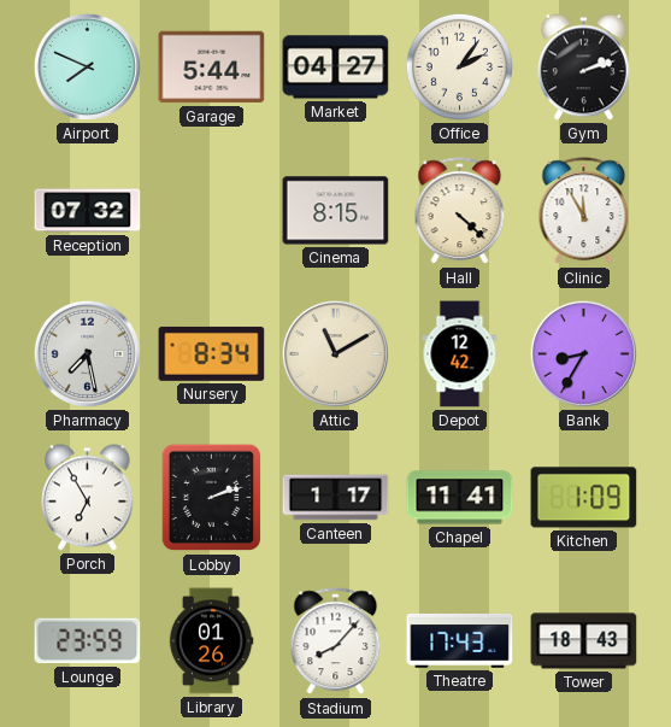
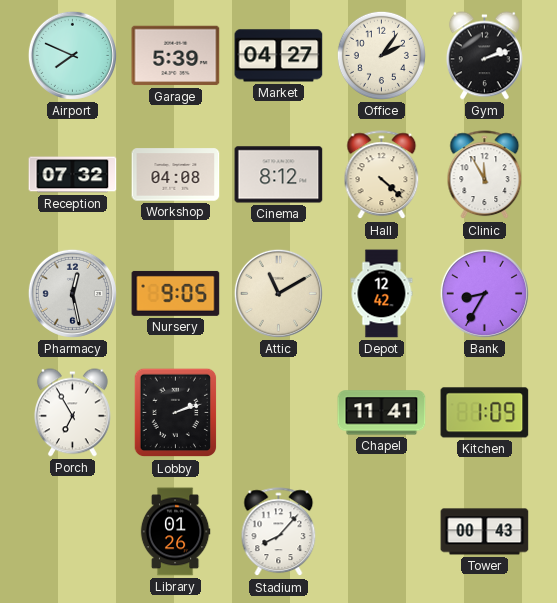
Garage: 5:44 -> 5:39 (176, 56)
Workshop: none -> 04:08 (176, 175)
Cinema: 8:15 -> 8:12 (279, 175)
Pharmacy: 7:28 -> 12:28 (72, 293)
Nursery: 8:34 -> 9:05 (176, 293)
Canteen: 1:17 -> none (336, 498)
Lounge: 23:59 -> none (88, 641)
Theatre: 17:43 -> none (460, 640)
Tower: 18:43 -> 00:43 (485, 532)
